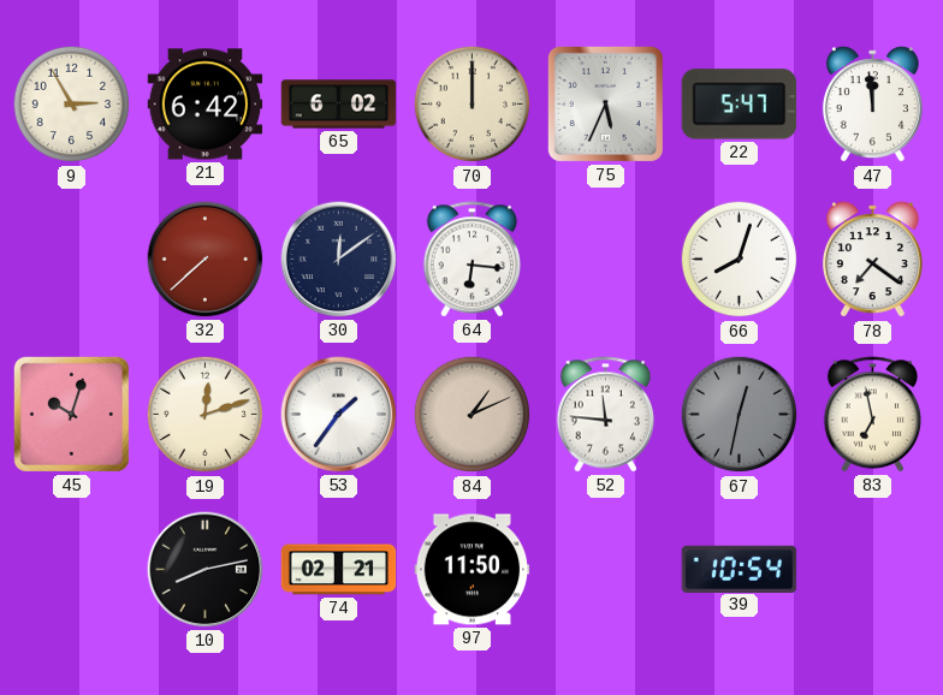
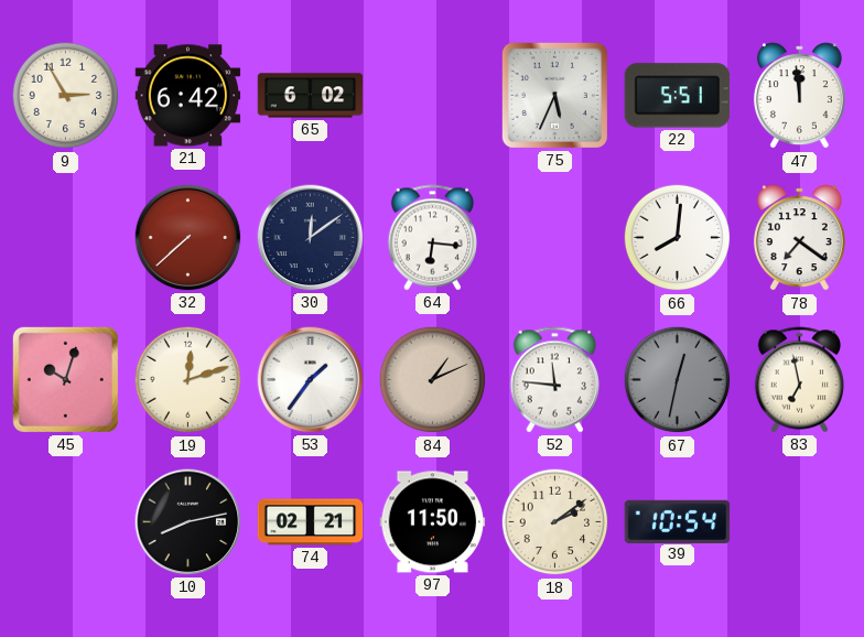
70: 12:00 -> none (473, 105)
22: 5:47 -> 5:51 (678, 96)
66: 8:03 -> 8:01 (678, 238)
18: none -> 2:09 (555, 522)
